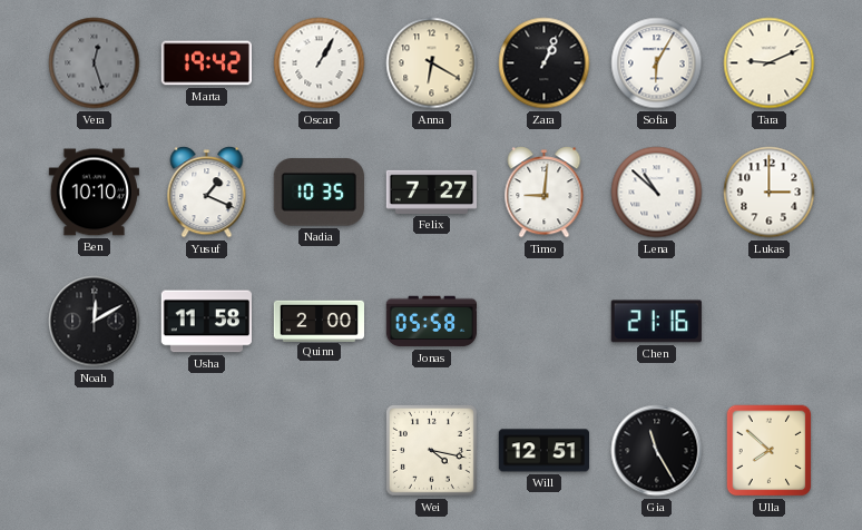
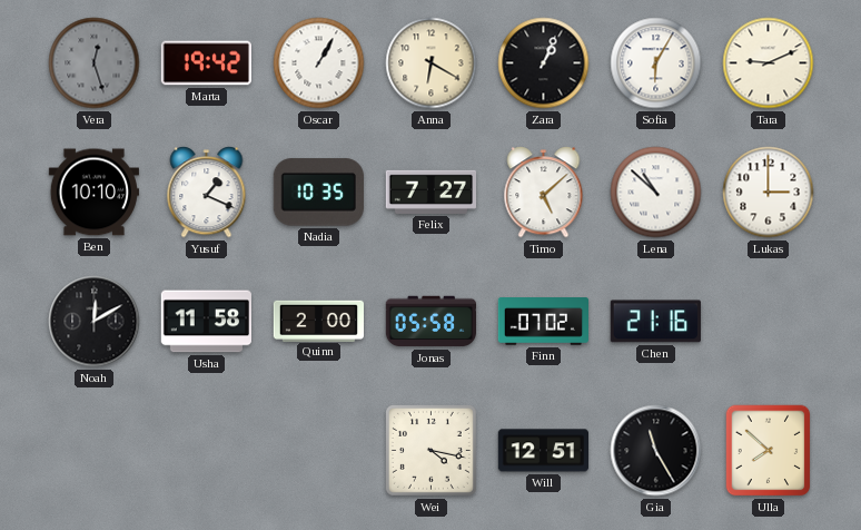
Timo: 9:01 -> 5:08 (544, 193)
Finn: none -> 07:02 (543, 322)
